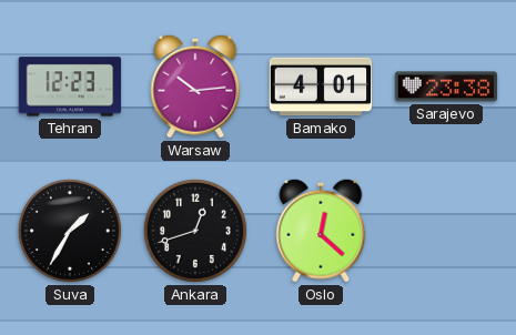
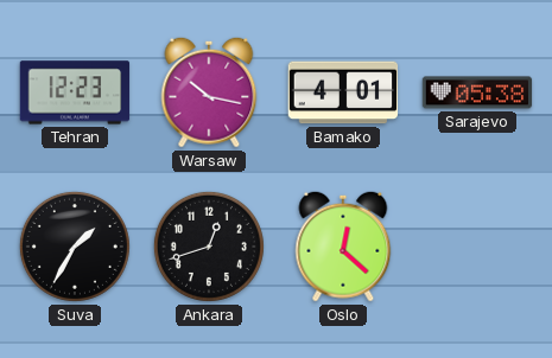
Warsaw: 10:14 -> 10:17 (209, 92)
Sarajevo: 23:38 -> 05:38 (477, 92)
